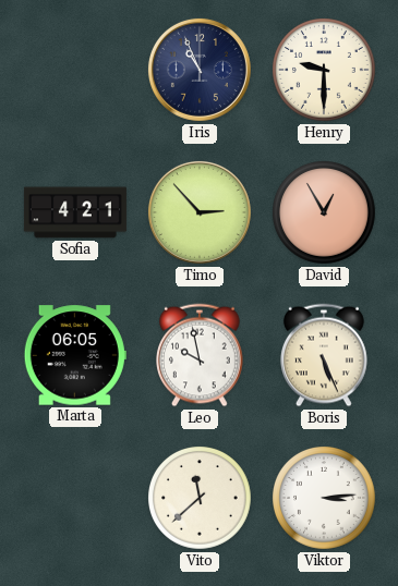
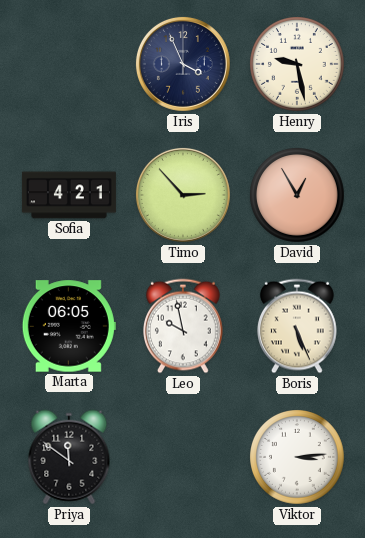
Iris: 10:56 -> 3:56 (183, 64)
Henry: 9:30 -> 9:28 (298, 65)
Priya: none -> 11:51 (69, 457)
Vito: 11:38 -> none (201, 499)
